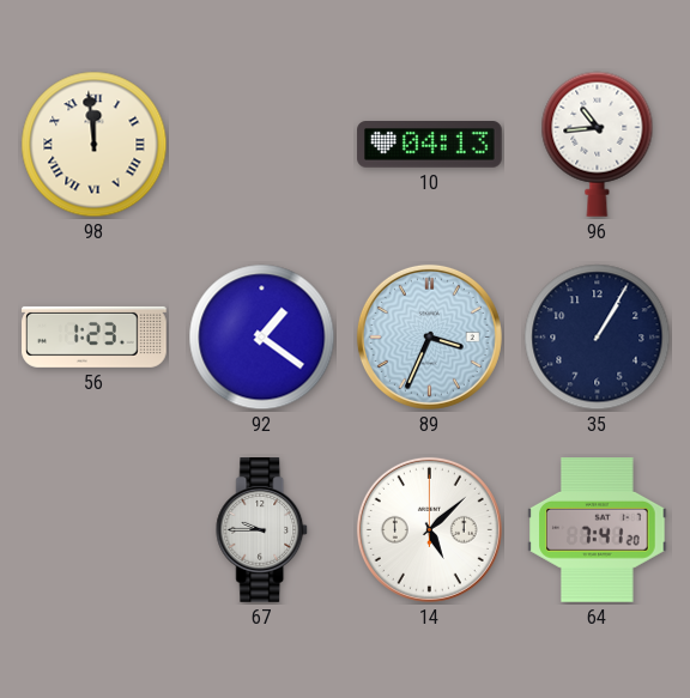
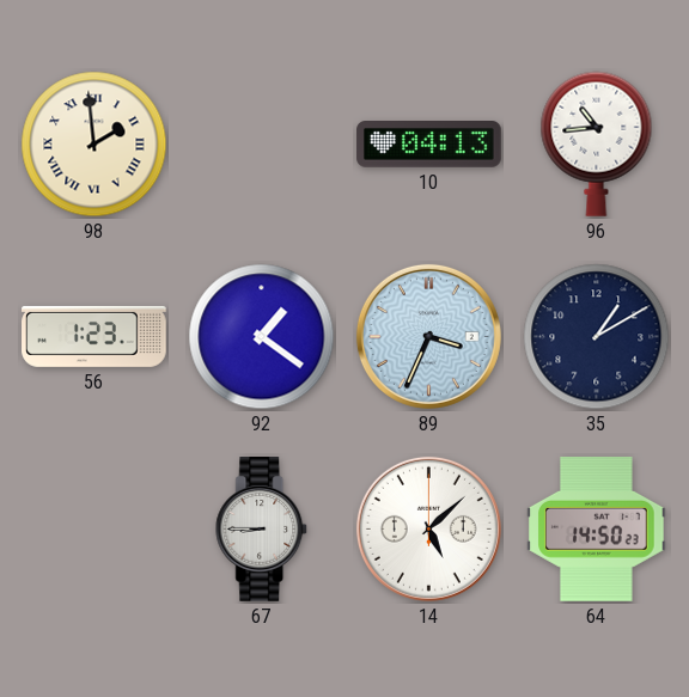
98: 11:59 -> 1:59 (94, 145)
35: 1:05 -> 1:10 (597, 337)
67: 9:45 -> 8:45 (262, 530)
64: 7:41 -> 14:50 (597, 530)
